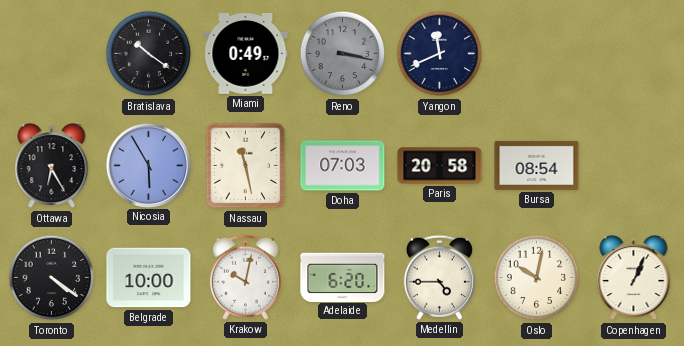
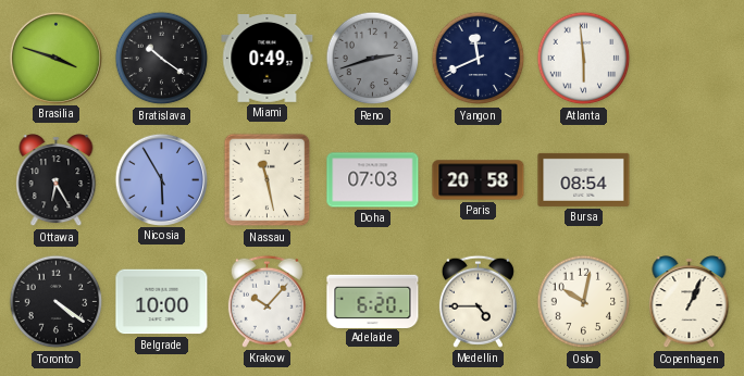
Brasilia: none -> 3:48 (55, 58)
Reno: 3:17 -> 2:42 (373, 59)
Atlanta: none -> 5:59 (584, 59)
Krakow: 10:02 -> 10:07 (266, 301)
